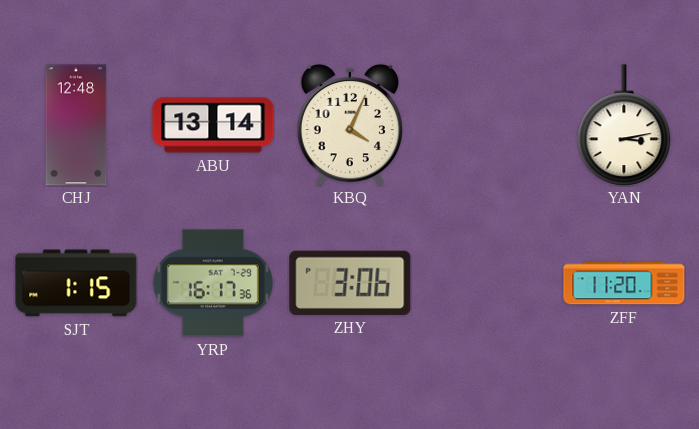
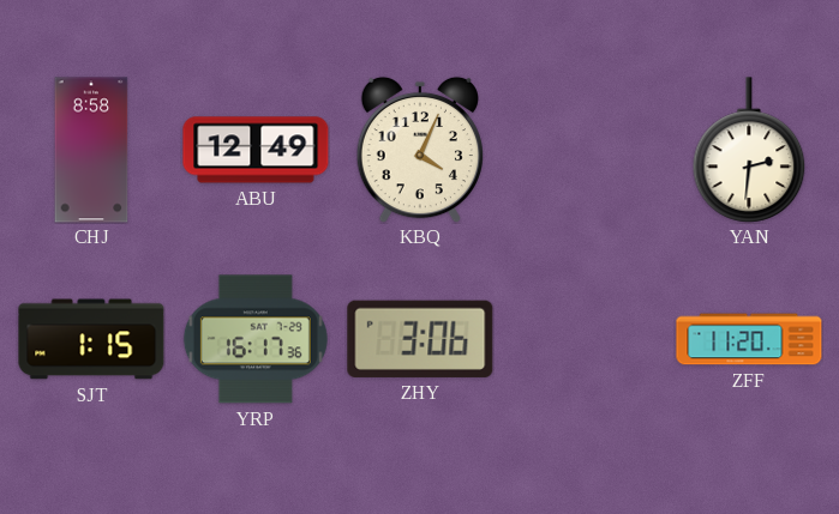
CHJ: 12:48 -> 8:58 (91, 150)
ABU: 13:14 -> 12:49 (256, 150)
YAN: 3:13 -> 2:31 (749, 150)
